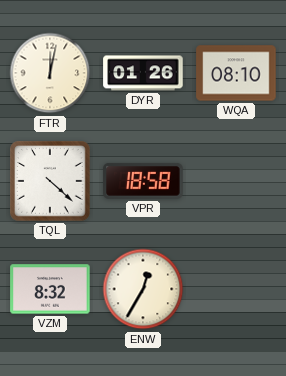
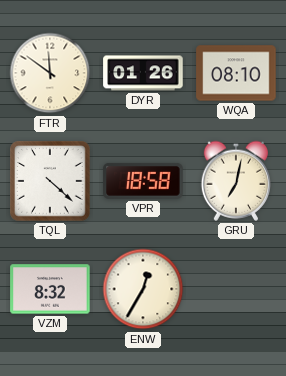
FTR: 12:02 -> 11:51 (50, 73)
GRU: none -> 7:02 (235, 181)
